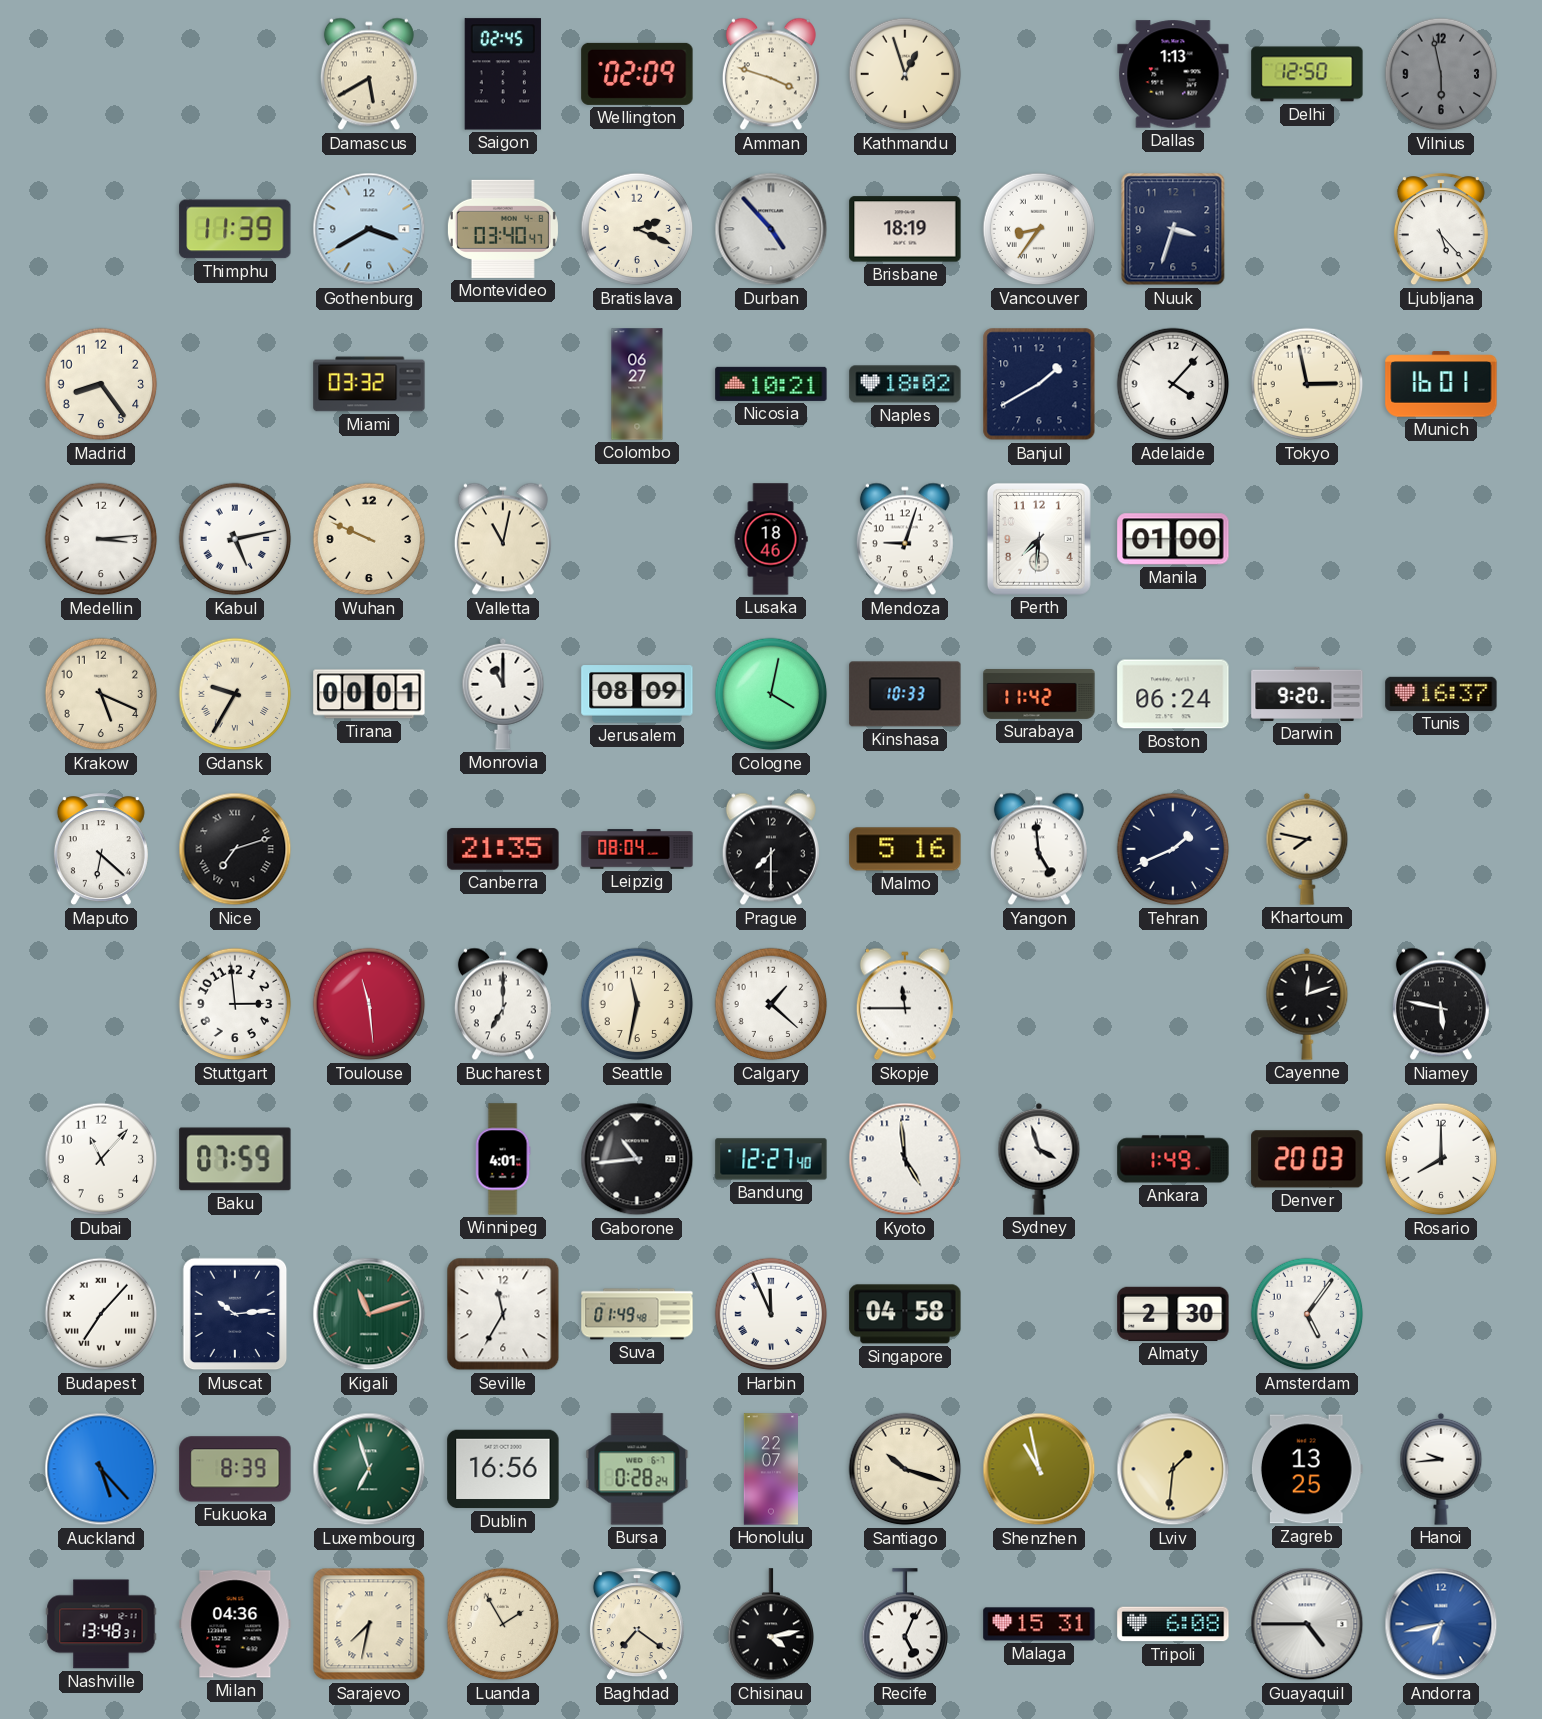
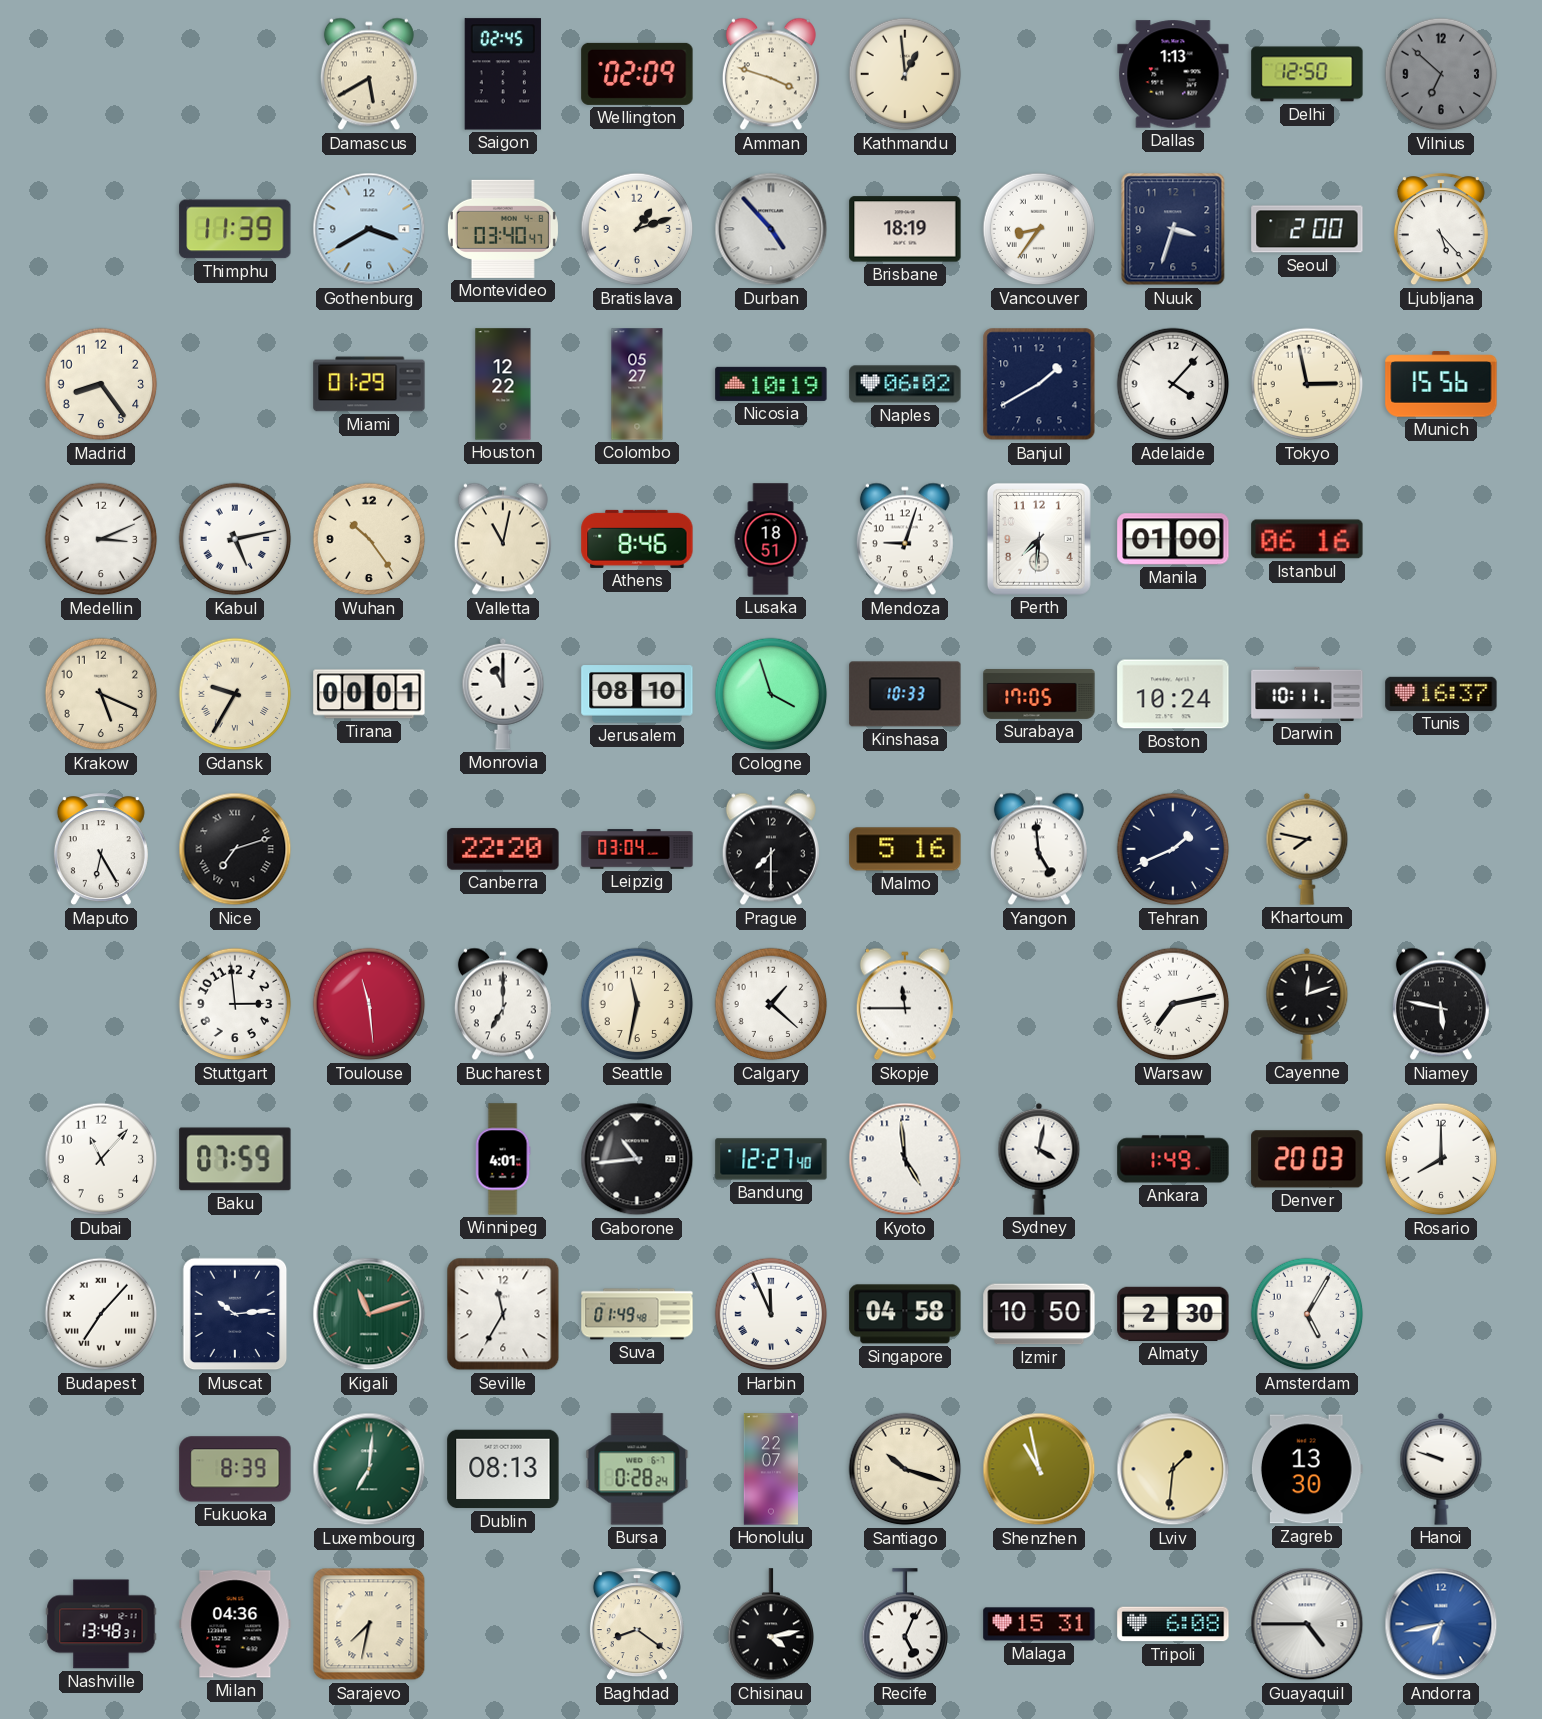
Kathmandu: 12:57 -> 12:59 (905, 74)
Vilnius: 5:58 -> 6:52 (1441, 74)
Bratislava: 2:19 -> 1:12 (637, 229)
Seoul: none -> 2:00 (1307, 229)
Miami: 03:32 -> 01:29 (369, 384)
Houston: none -> 12:22 (503, 384)
Colombo: 06:27 -> 05:27 (637, 384)
Nicosia: 10:21 -> 10:19 (771, 384)
Naples: 18:02 -> 06:02 (905, 384)
Munich: 16:01 -> 15:56 (1441, 384)
Medellin: 3:14 -> 3:11 (101, 539)
Wuhan: 9:49 -> 10:24 (369, 539)
Athens: none -> 8:46 (637, 539)
Lusaka: 18:46 -> 18:51 (771, 539)
Istanbul: none -> 06:16 (1307, 539)
Jerusalem: 08:09 -> 08:10 (637, 694)
Cologne: 4:02 -> 3:57 (771, 694)
Surabaya: 11:42 -> 17:05 (1039, 694)
Boston: 06:24 -> 10:24 (1173, 694)
Darwin: 9:20 -> 10:11 (1307, 694)
Maputo: 6:22 -> 6:25 (101, 850)
Canberra: 21:35 -> 22:20 (503, 849)
Leipzig: 08:04 -> 03:04 (637, 849)
Warsaw: none -> 7:13 (1173, 1004)
Sydney: 3:57 -> 4:02 (1039, 1159)
Izmir: none -> 10:50 (1039, 1314)
Amsterdam: 5:06 -> 5:05 (1307, 1314)
Auckland: 5:23 -> none (101, 1469)
Luxembourg: 6:57 -> 7:01 (369, 1469)
Dublin: 16:56 -> 08:13 (503, 1469)
Zagreb: 13:25 -> 13:30 (1307, 1469)
Hanoi: 9:44 -> 9:48 (1441, 1469)
Luanda: 1:55 -> none (503, 1624)
Baghdad: 7:21 -> 8:21 (637, 1625)
